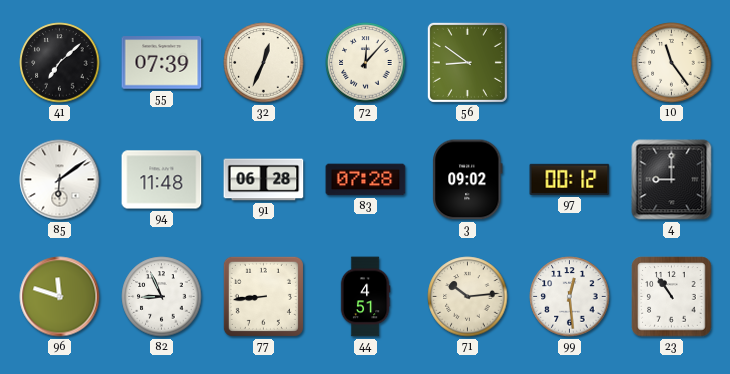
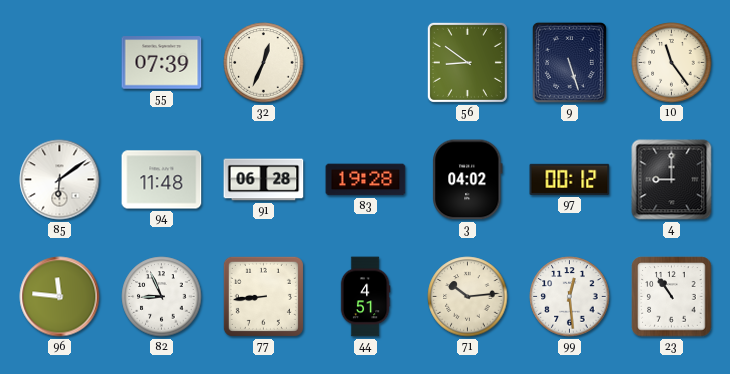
41: 7:08 -> none (60, 63)
72: 12:07 -> none (366, 63)
9: none -> 5:27 (569, 62)
83: 07:28 -> 19:28 (366, 180)
3: 09:02 -> 04:02 (468, 180)
96: 11:48 -> 11:46 (60, 297)
